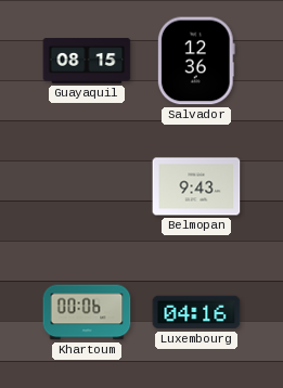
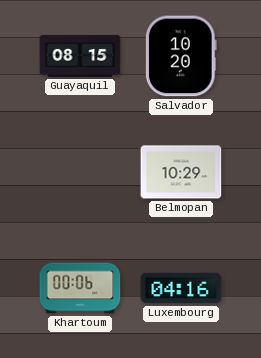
Salvador: 12:36 -> 10:20 (181, 56)
Belmopan: 9:43 -> 10:29 (181, 172)
